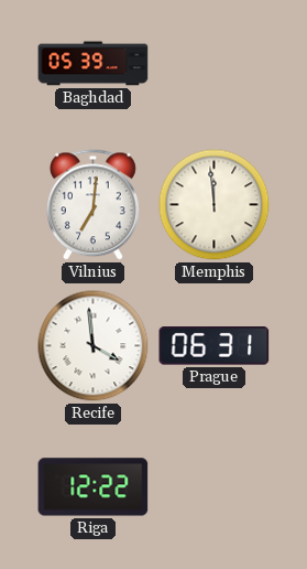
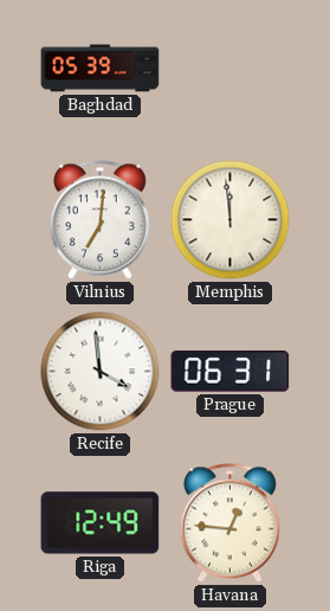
Riga: 12:22 -> 12:49 (101, 523)
Havana: none -> 12:46 (229, 523)
